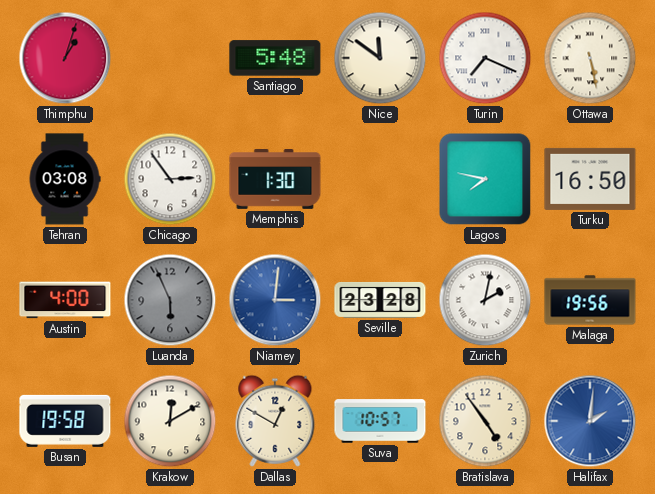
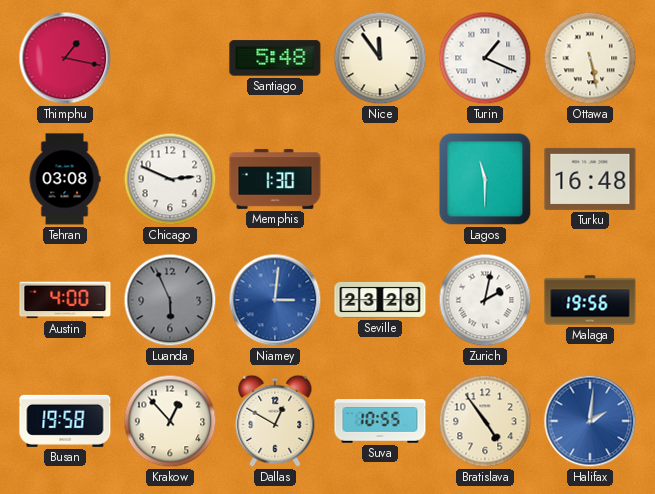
Thimphu: 1:03 -> 1:17 (65, 58)
Nice: 11:51 -> 11:54 (380, 58)
Turin: 7:19 -> 1:19 (485, 58)
Chicago: 2:54 -> 2:49 (170, 179)
Lagos: 7:47 -> 11:30 (485, 179)
Turku: 16:50 -> 16:48 (590, 179)
Krakow: 12:10 -> 12:53 (170, 421)
Suva: 10:57 -> 10:55 (380, 421)
